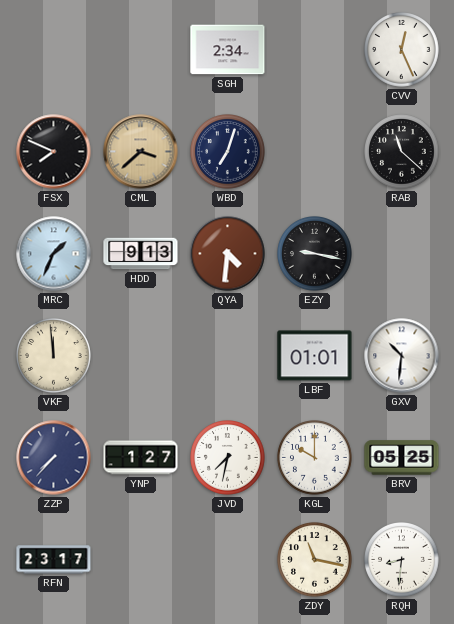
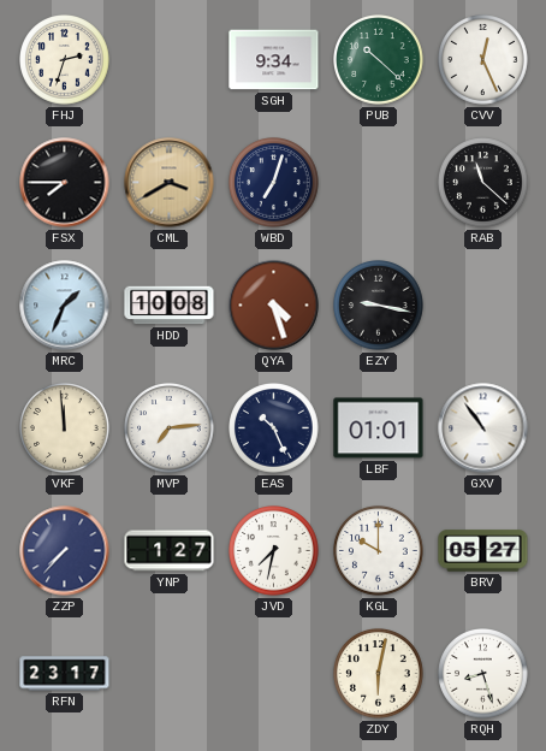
FHJ: none -> 2:33 (65, 60)
SGH: 2:34 -> 9:34 (274, 60)
PUB: none -> 10:22 (379, 60)
FSX: 7:49 -> 7:45 (65, 183)
CML: 3:38 -> 3:40 (170, 183)
HDD: 9:13 -> 10:08 (170, 306)
QYA: 4:31 -> 4:27 (274, 306)
MVP: none -> 7:14 (170, 428)
EAS: none -> 10:26 (274, 428)
GXV: 10:31 -> 10:54 (483, 428)
BRV: 05:25 -> 05:27 (483, 551)
ZDY: 11:17 -> 6:02 (379, 674)
RQH: 8:31 -> 8:27 (483, 674)
